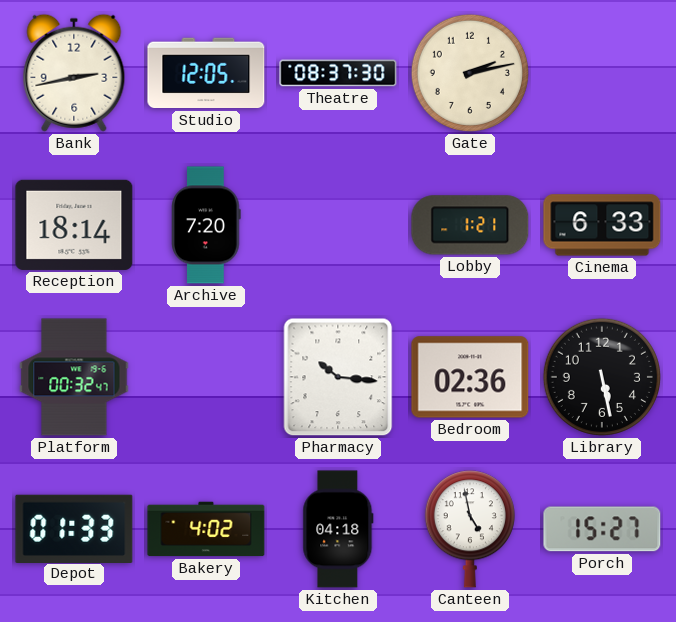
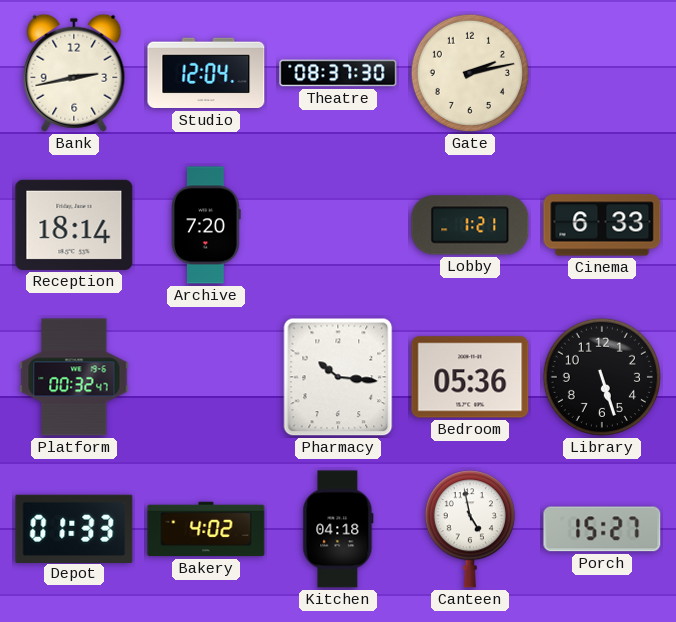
Studio: 12:05 -> 12:04 (206, 73)
Bedroom: 02:36 -> 05:36 (470, 377)
Library: 5:28 -> 5:27 (602, 377)
